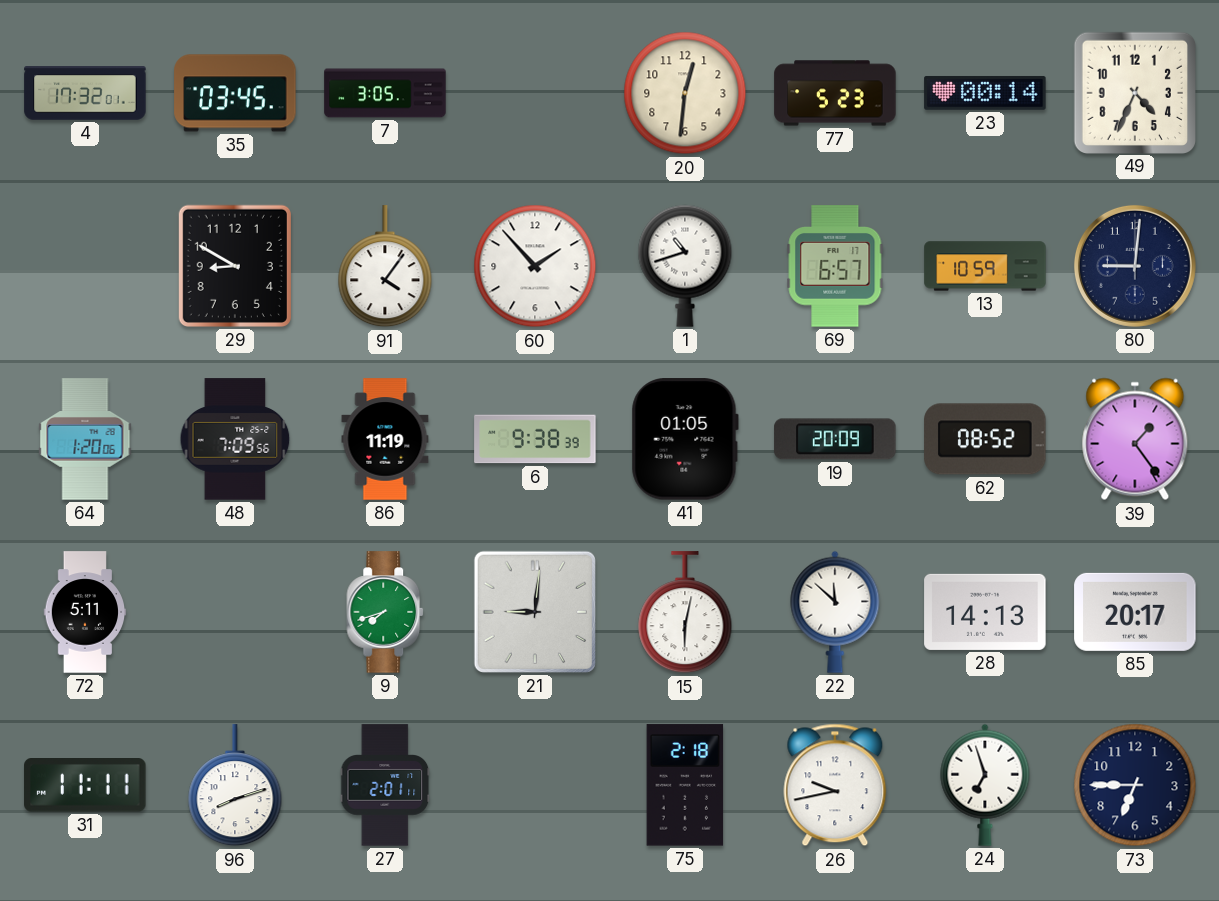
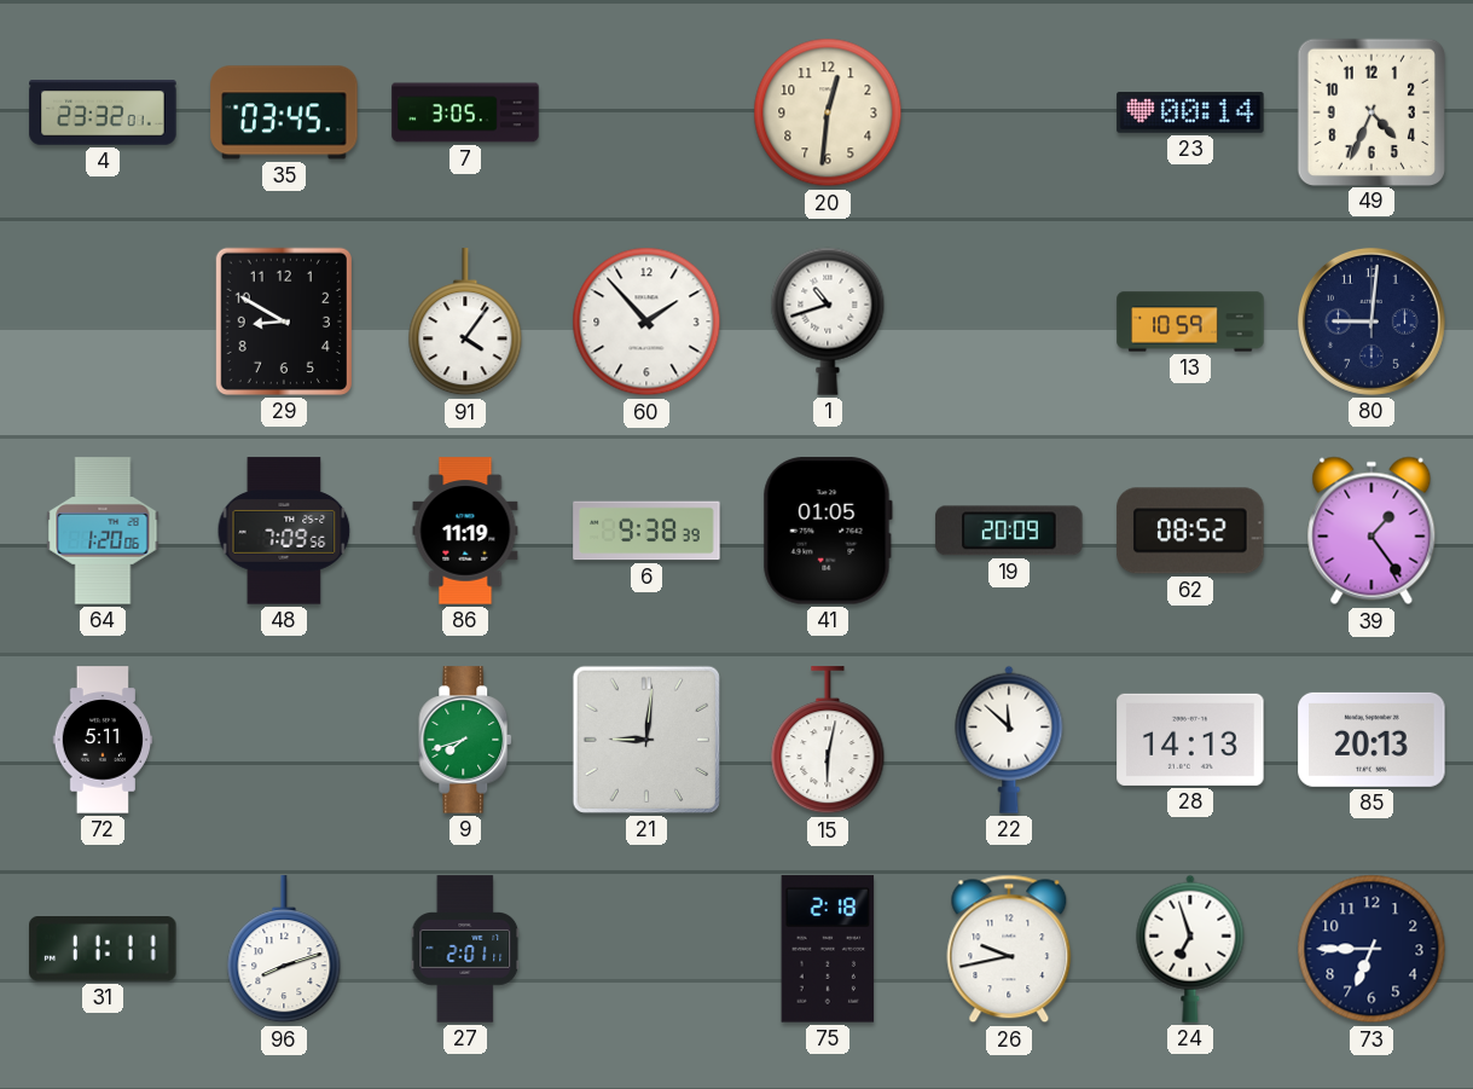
4: 17:32 -> 23:32 (103, 112)
77: 5:23 -> none (835, 93)
69: 6:57 -> none (835, 266)
85: 20:17 -> 20:13 (1371, 740)
